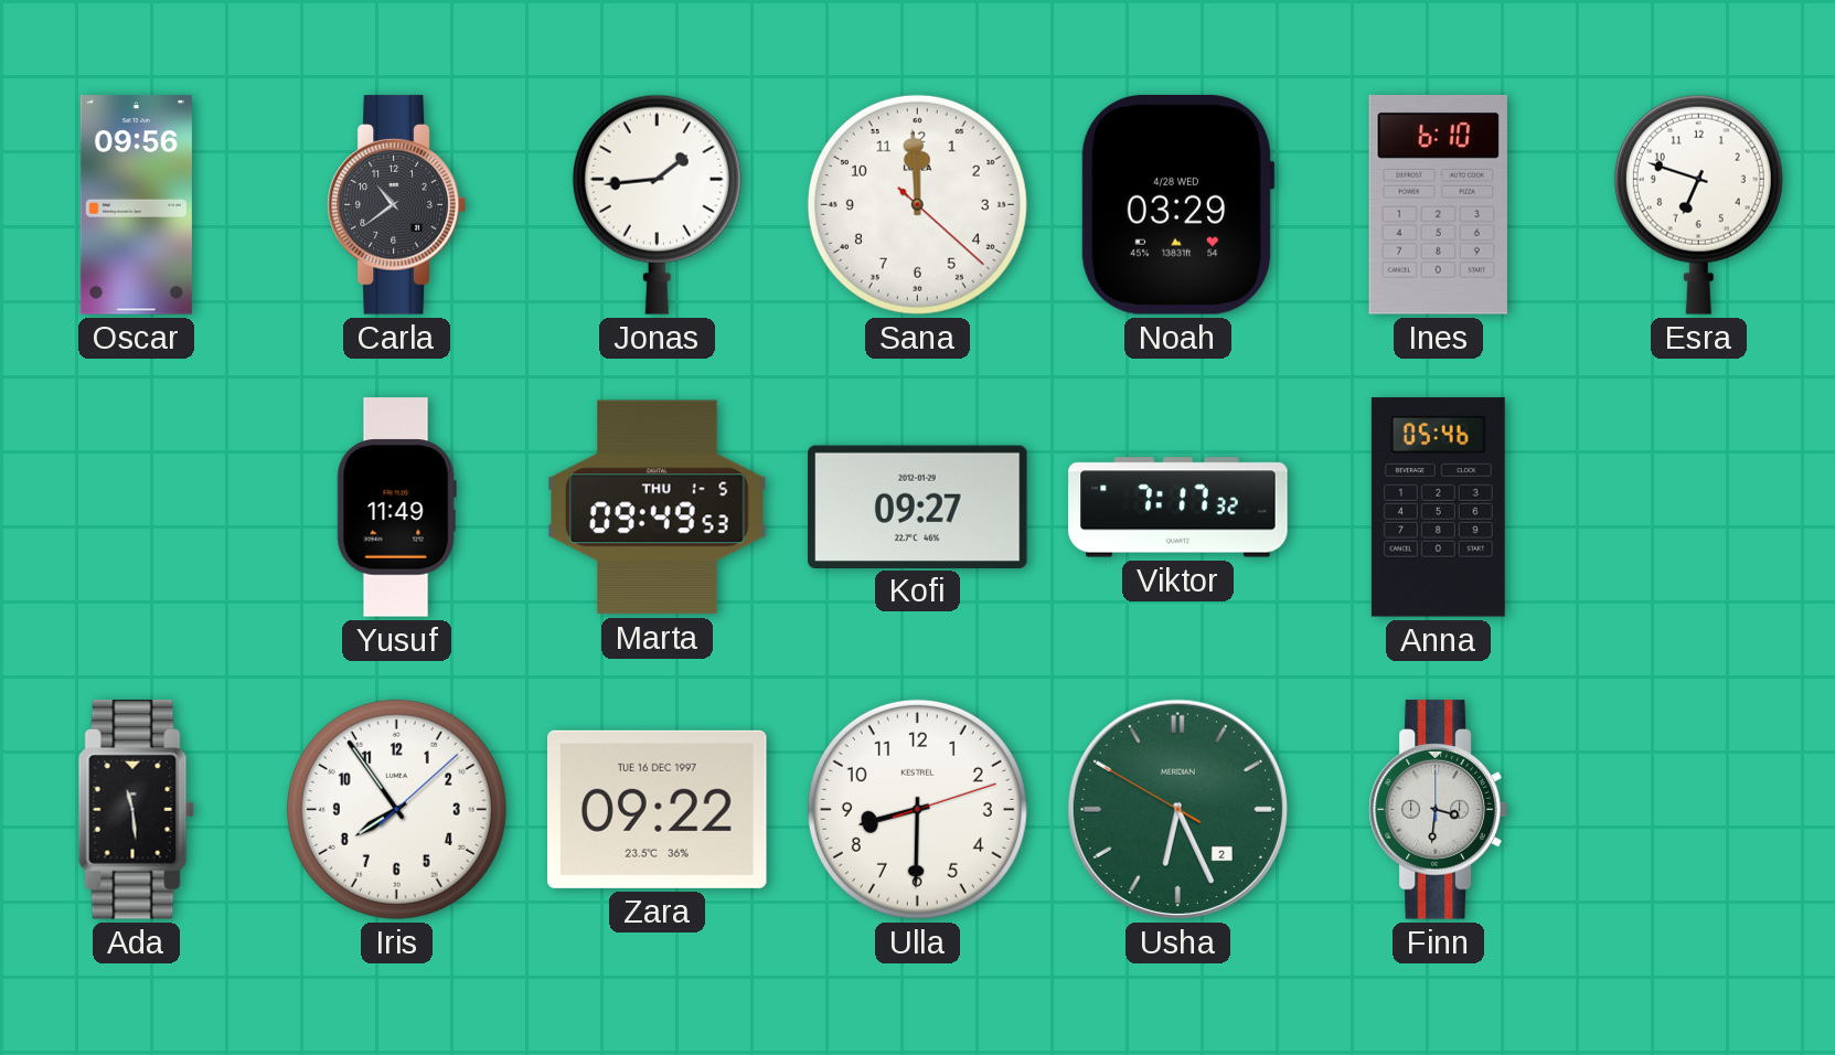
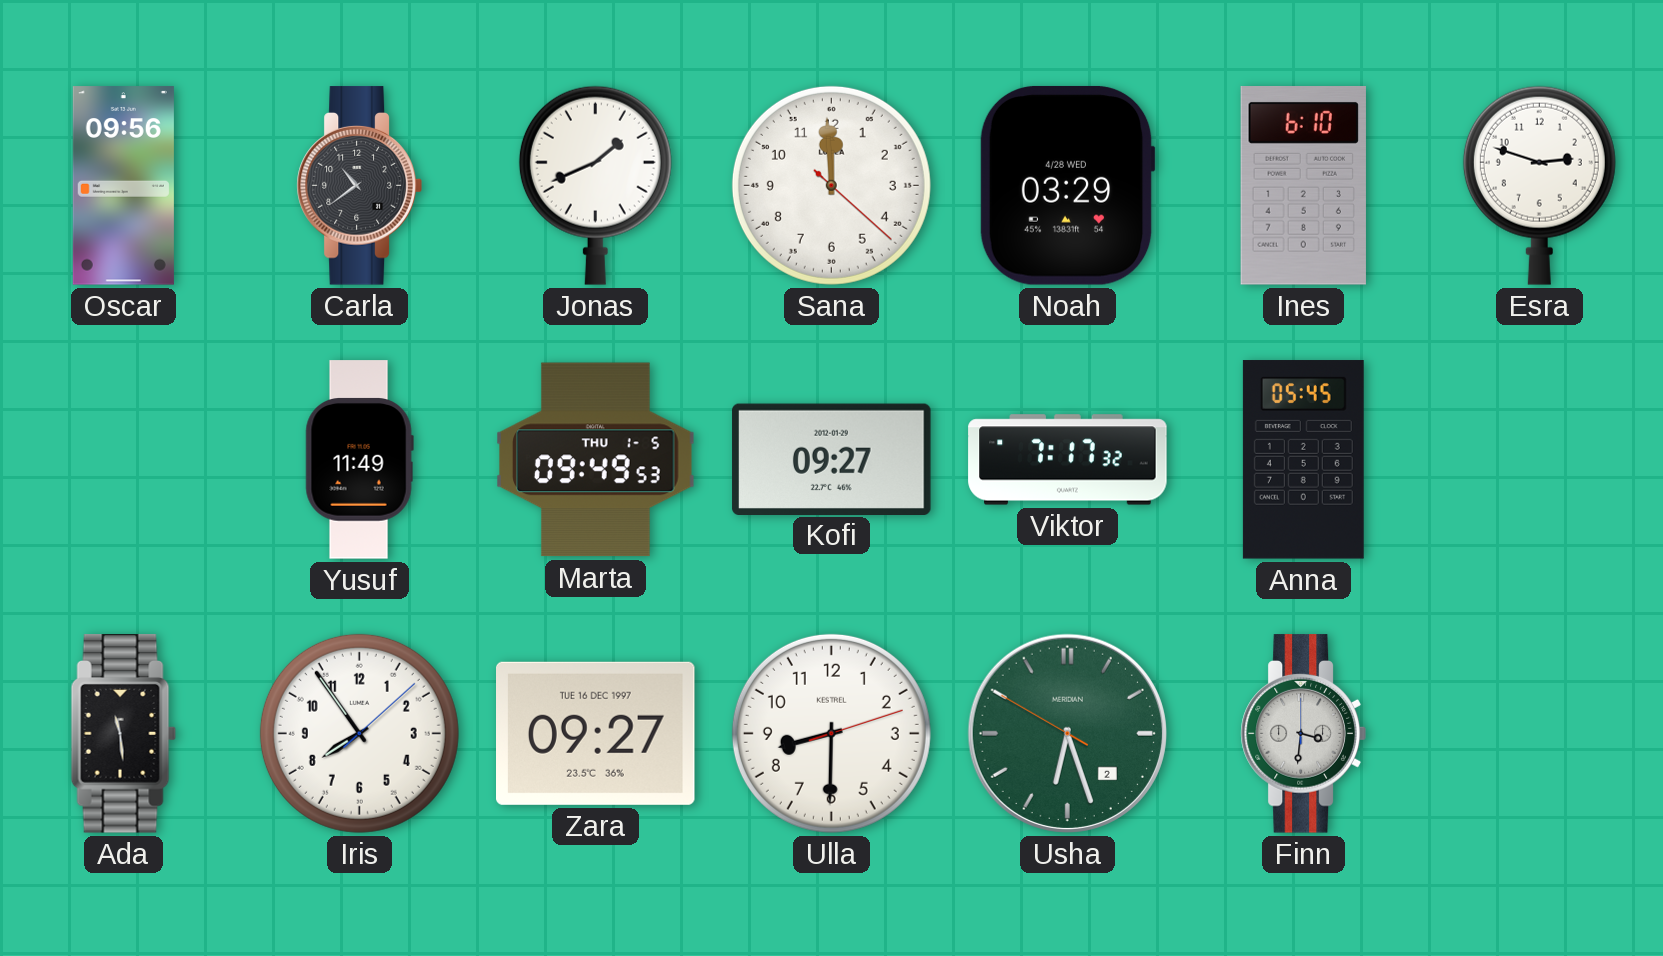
Jonas: 1:44 -> 1:41 (595, 185)
Esra: 6:48 -> 2:48 (1539, 185)
Anna: 05:46 -> 05:45 (1303, 460)
Zara: 09:22 -> 09:27 (596, 733)
Usha: 6:25 -> 6:26 (1067, 733)
